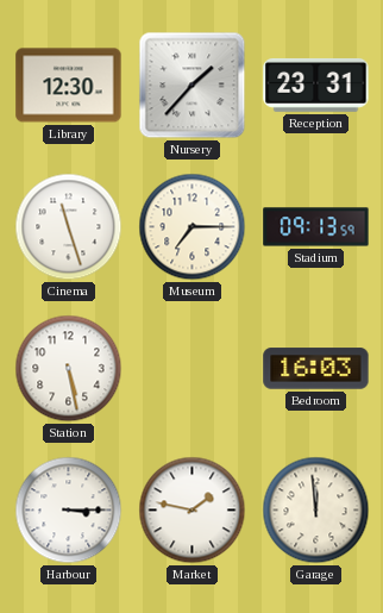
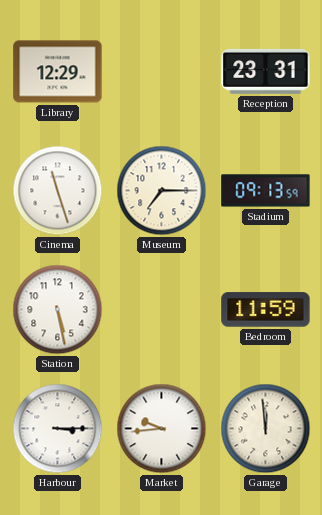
Library: 12:30 -> 12:29 (58, 72)
Nursery: 1:37 -> none (193, 86)
Bedroom: 16:03 -> 11:59 (266, 310)
Market: 1:47 -> 9:44 (162, 429)
